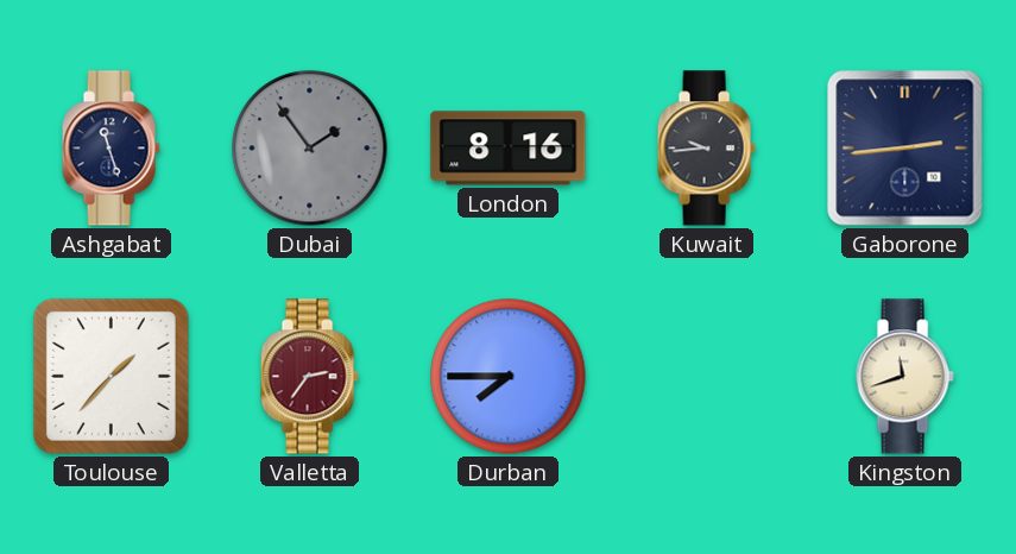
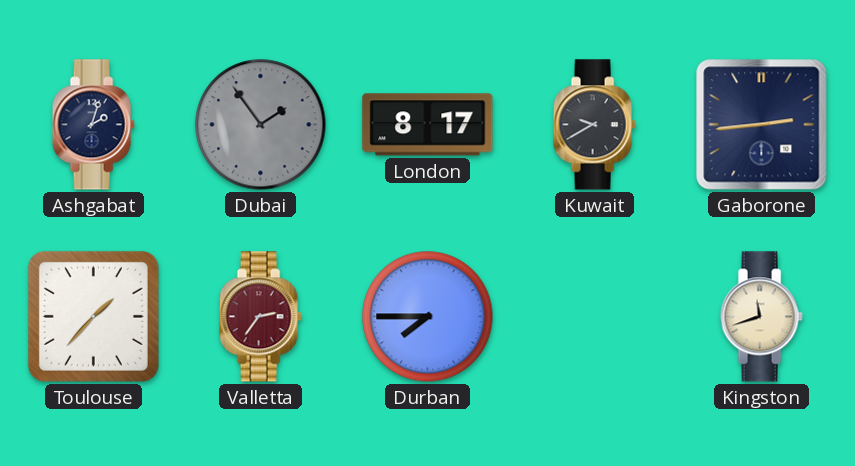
Ashgabat: 11:27 -> 2:03 (93, 125)
London: 8:16 -> 8:17 (428, 125)
Kuwait: 9:44 -> 9:40 (594, 125)
